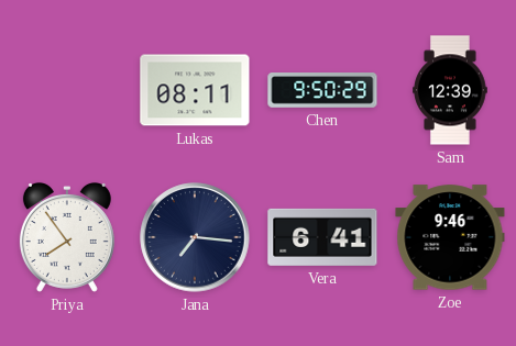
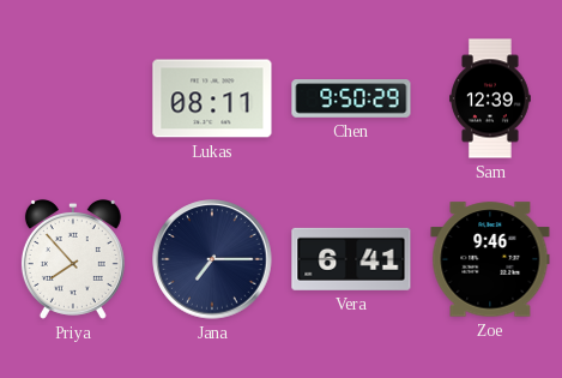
Priya: 7:54 -> 7:53 (73, 259)
Jana: 7:16 -> 7:15 (212, 259)
